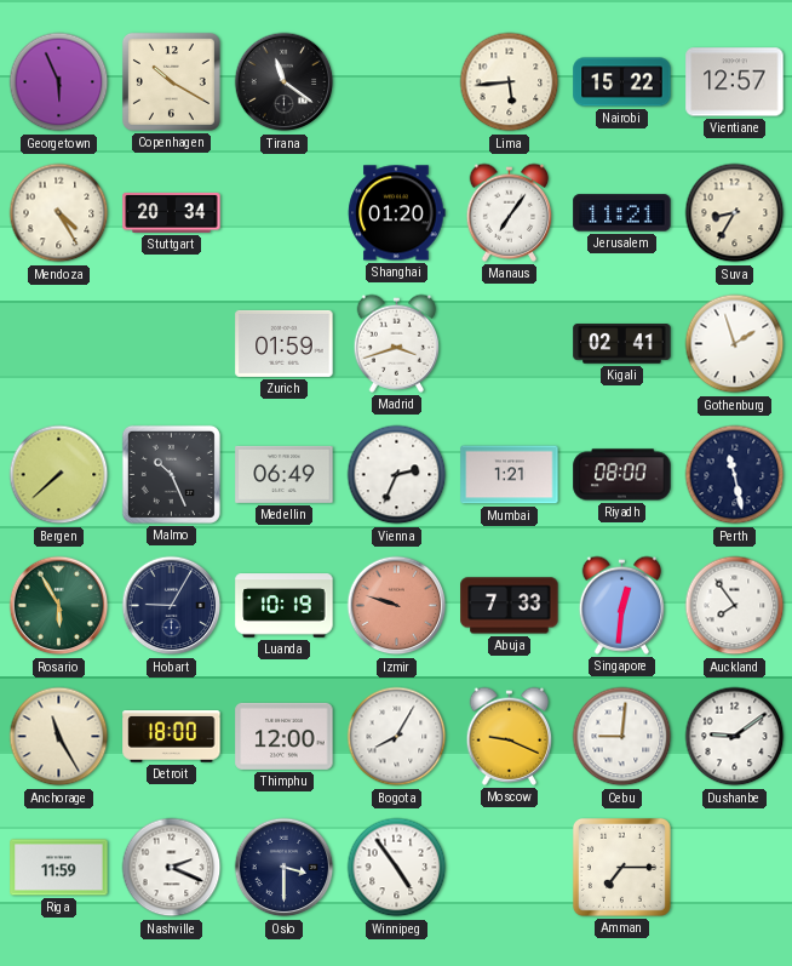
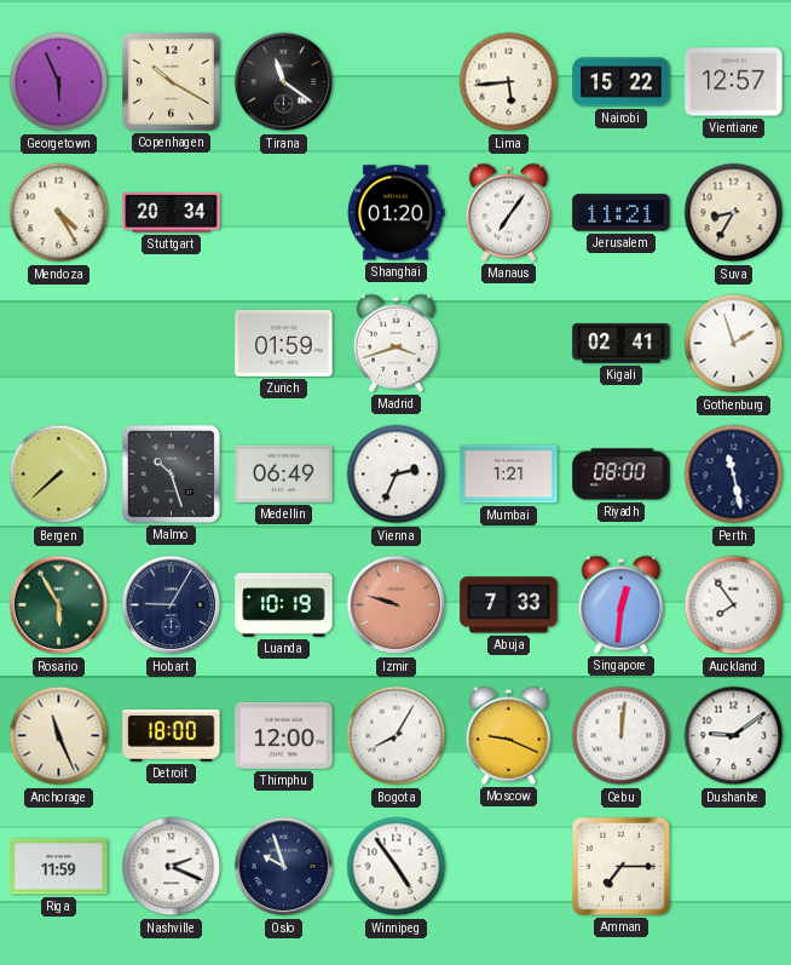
Malmo: 10:26 -> 10:27 (171, 473)
Anchorage: 11:25 -> 11:26 (59, 736)
Cebu: 9:01 -> 12:01 (622, 736)
Oslo: 3:30 -> 9:57 (284, 867)
